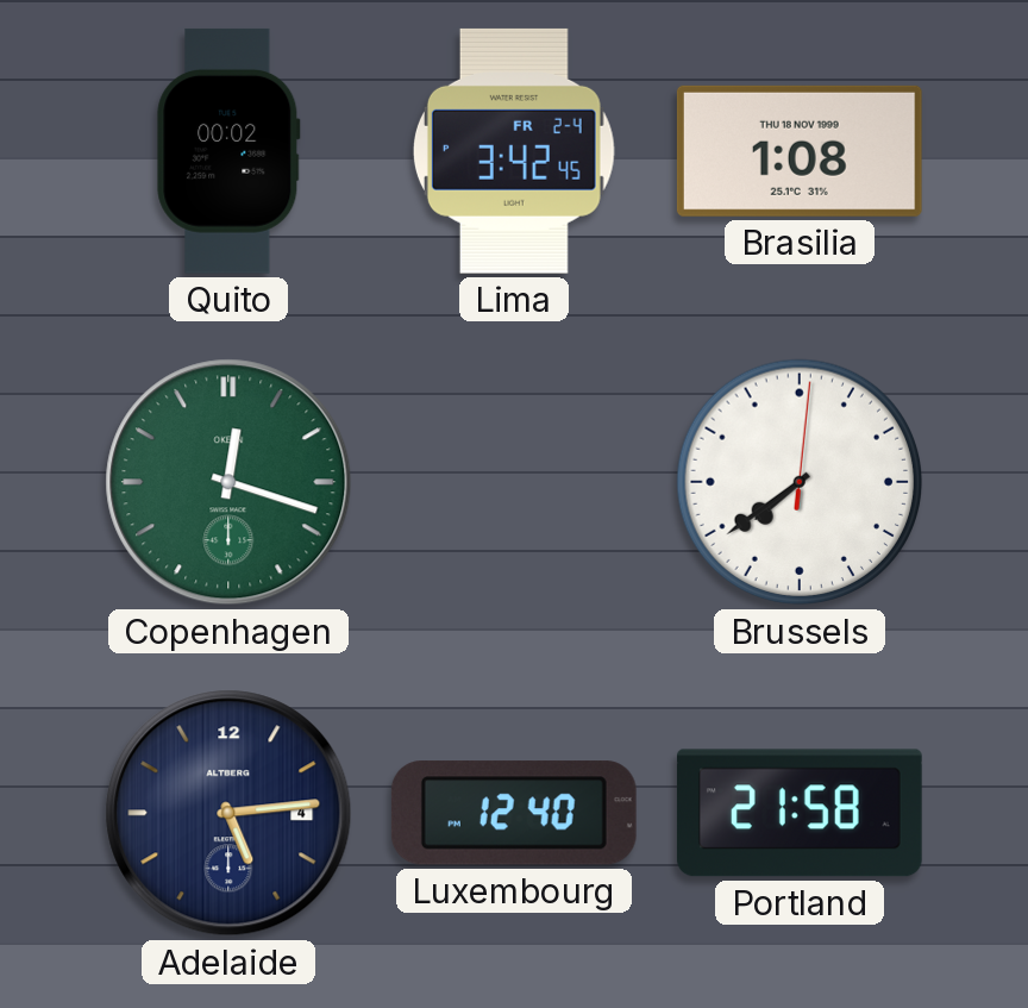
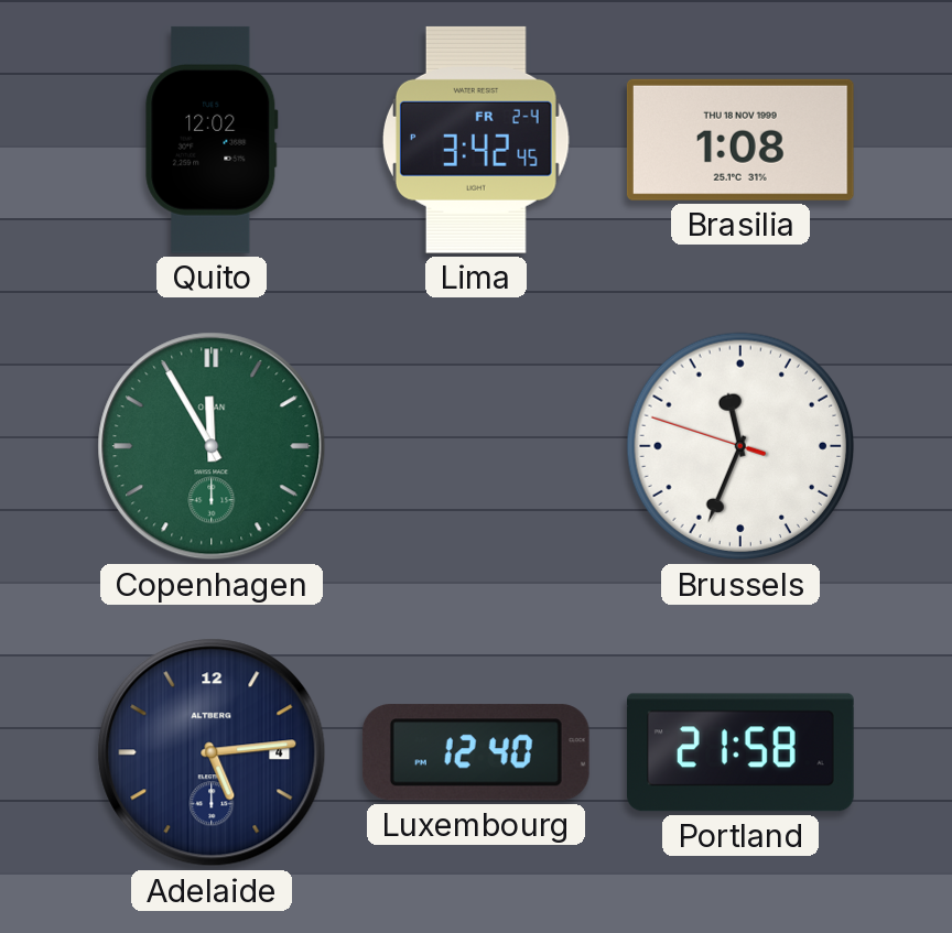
Quito: 00:02 -> 12:02 (212, 140)
Copenhagen: 12:18 -> 11:55 (212, 446)
Brussels: 7:39 -> 11:33 (740, 446)
